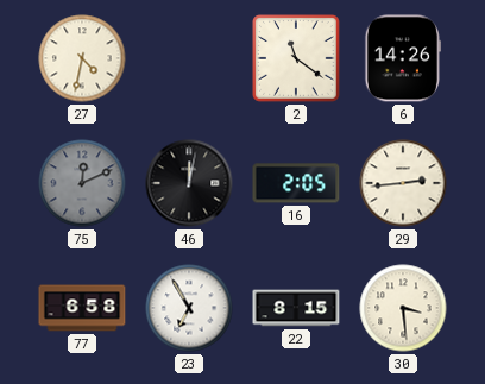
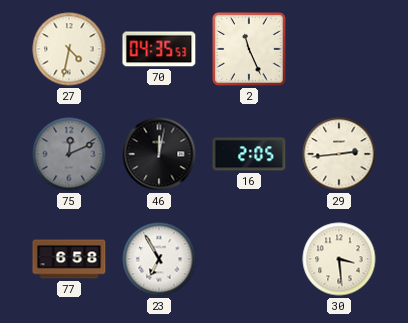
70: none -> 04:35 (159, 49)
2: 11:21 -> 11:26 (249, 49)
6: 14:26 -> none (403, 58)
22: 8:15 -> none (296, 308)
